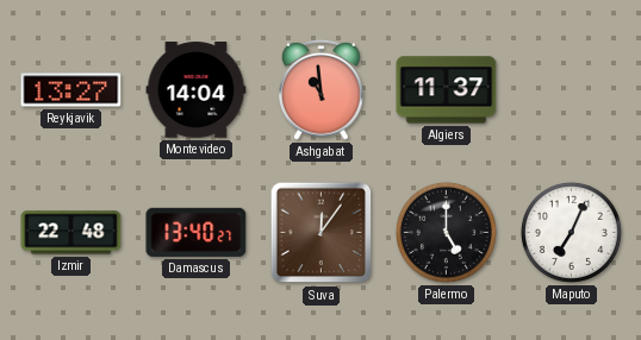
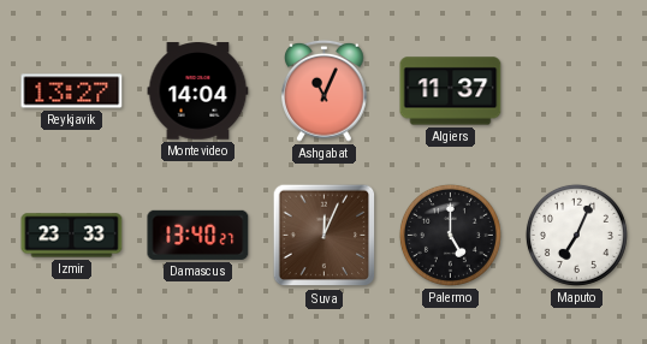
Ashgabat: 10:59 -> 11:04 (325, 90)
Izmir: 22:48 -> 23:33 (72, 236)
Suva: 12:06 -> 12:04 (325, 236)
